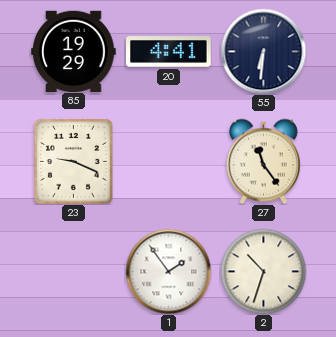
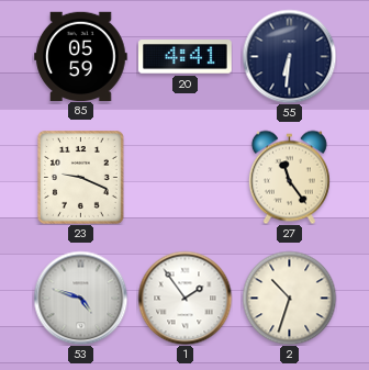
85: 19:29 -> 05:59 (81, 56)
53: none -> 4:48 (80, 298)
